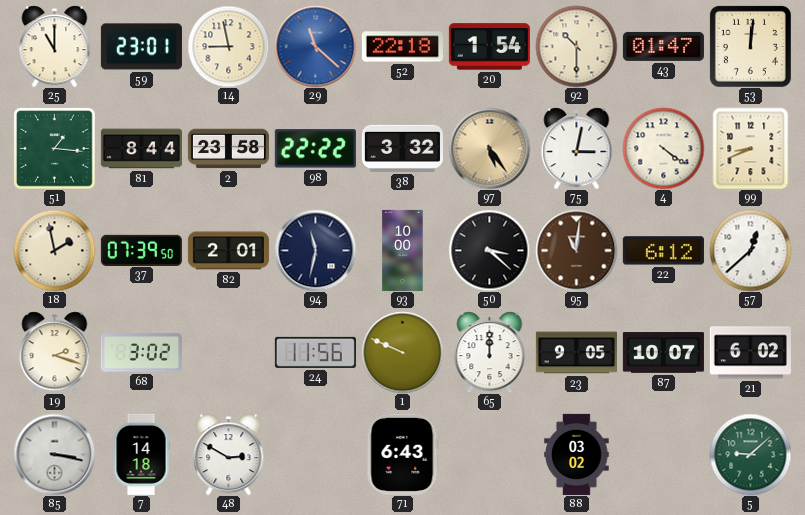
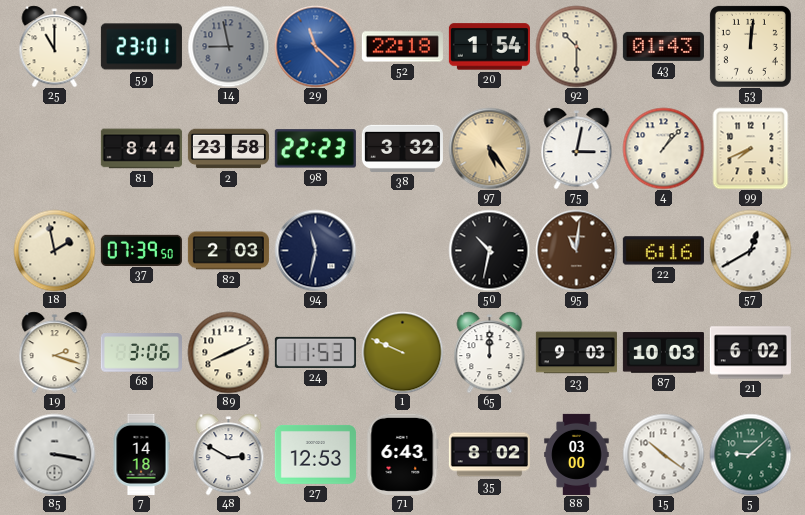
14 dial: cream -> grey (228, 46)
43: 01:47 -> 01:43 (663, 46)
51: 1:16 -> none (54, 148)
98: 22:22 -> 22:23 (315, 149)
4: 4:21 -> 1:07 (663, 148)
99: 8:41 -> 7:41 (751, 148)
82: 2:01 -> 2:03 (228, 251)
93: 10:00 -> none (403, 250)
50: 3:22 -> 10:32 (489, 250)
22: 6:12 -> 6:16 (663, 251)
57: 12:38 -> 12:40 (750, 250)
68: 3:02 -> 3:06 (141, 353)
89: none -> 8:11 (228, 352)
24: 11:56 -> 11:53 (315, 352)
23: 9:05 -> 9:03 (576, 353)
87: 10:07 -> 10:03 (663, 353)
27: none -> 12:53 (315, 454)
35: none -> 8:02 (489, 455)
88: 03:02 -> 03:00 (577, 454)
15: none -> 10:21 (663, 454)
